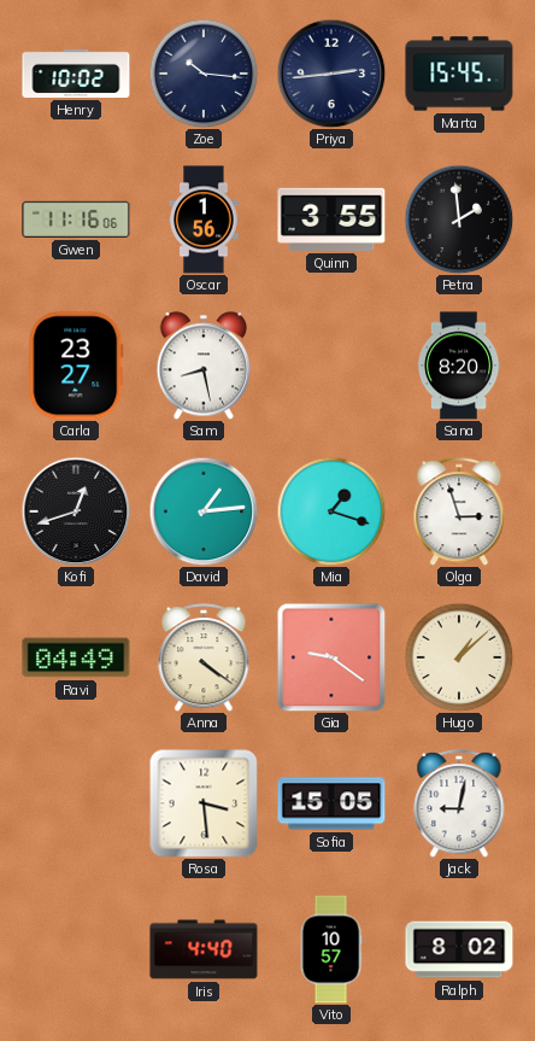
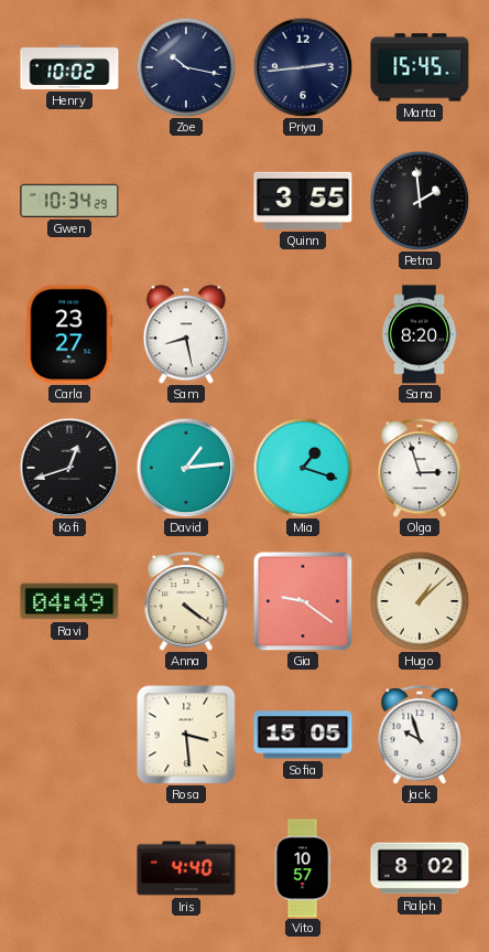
Zoe: 10:16 -> 10:17 (186, 67)
Gwen: 11:16 -> 10:34 (69, 201)
Oscar: 1:56 -> none (204, 220)
Jack: 9:02 -> 9:57 (420, 735)
